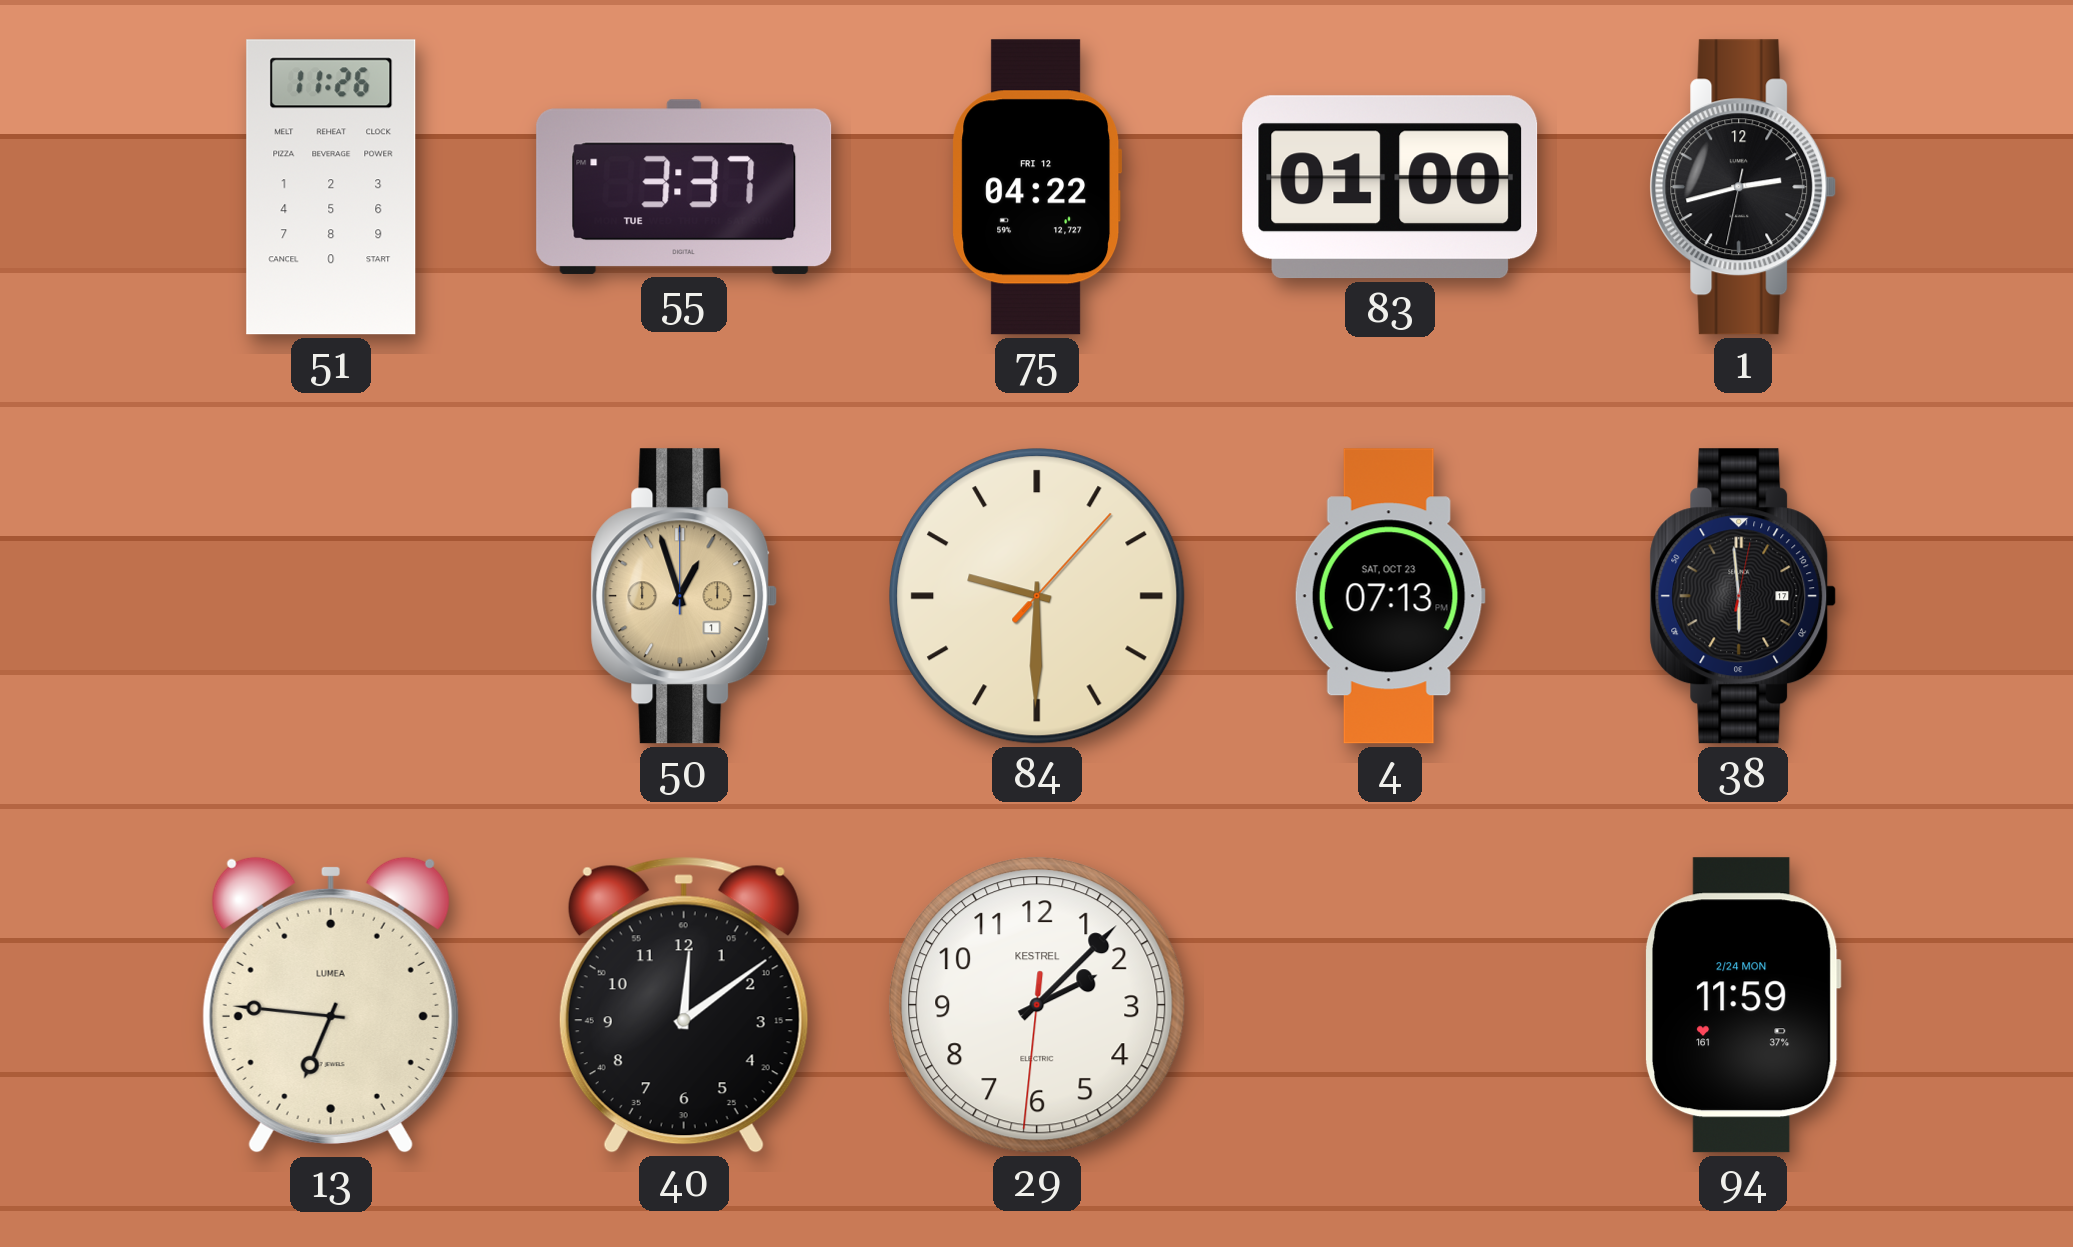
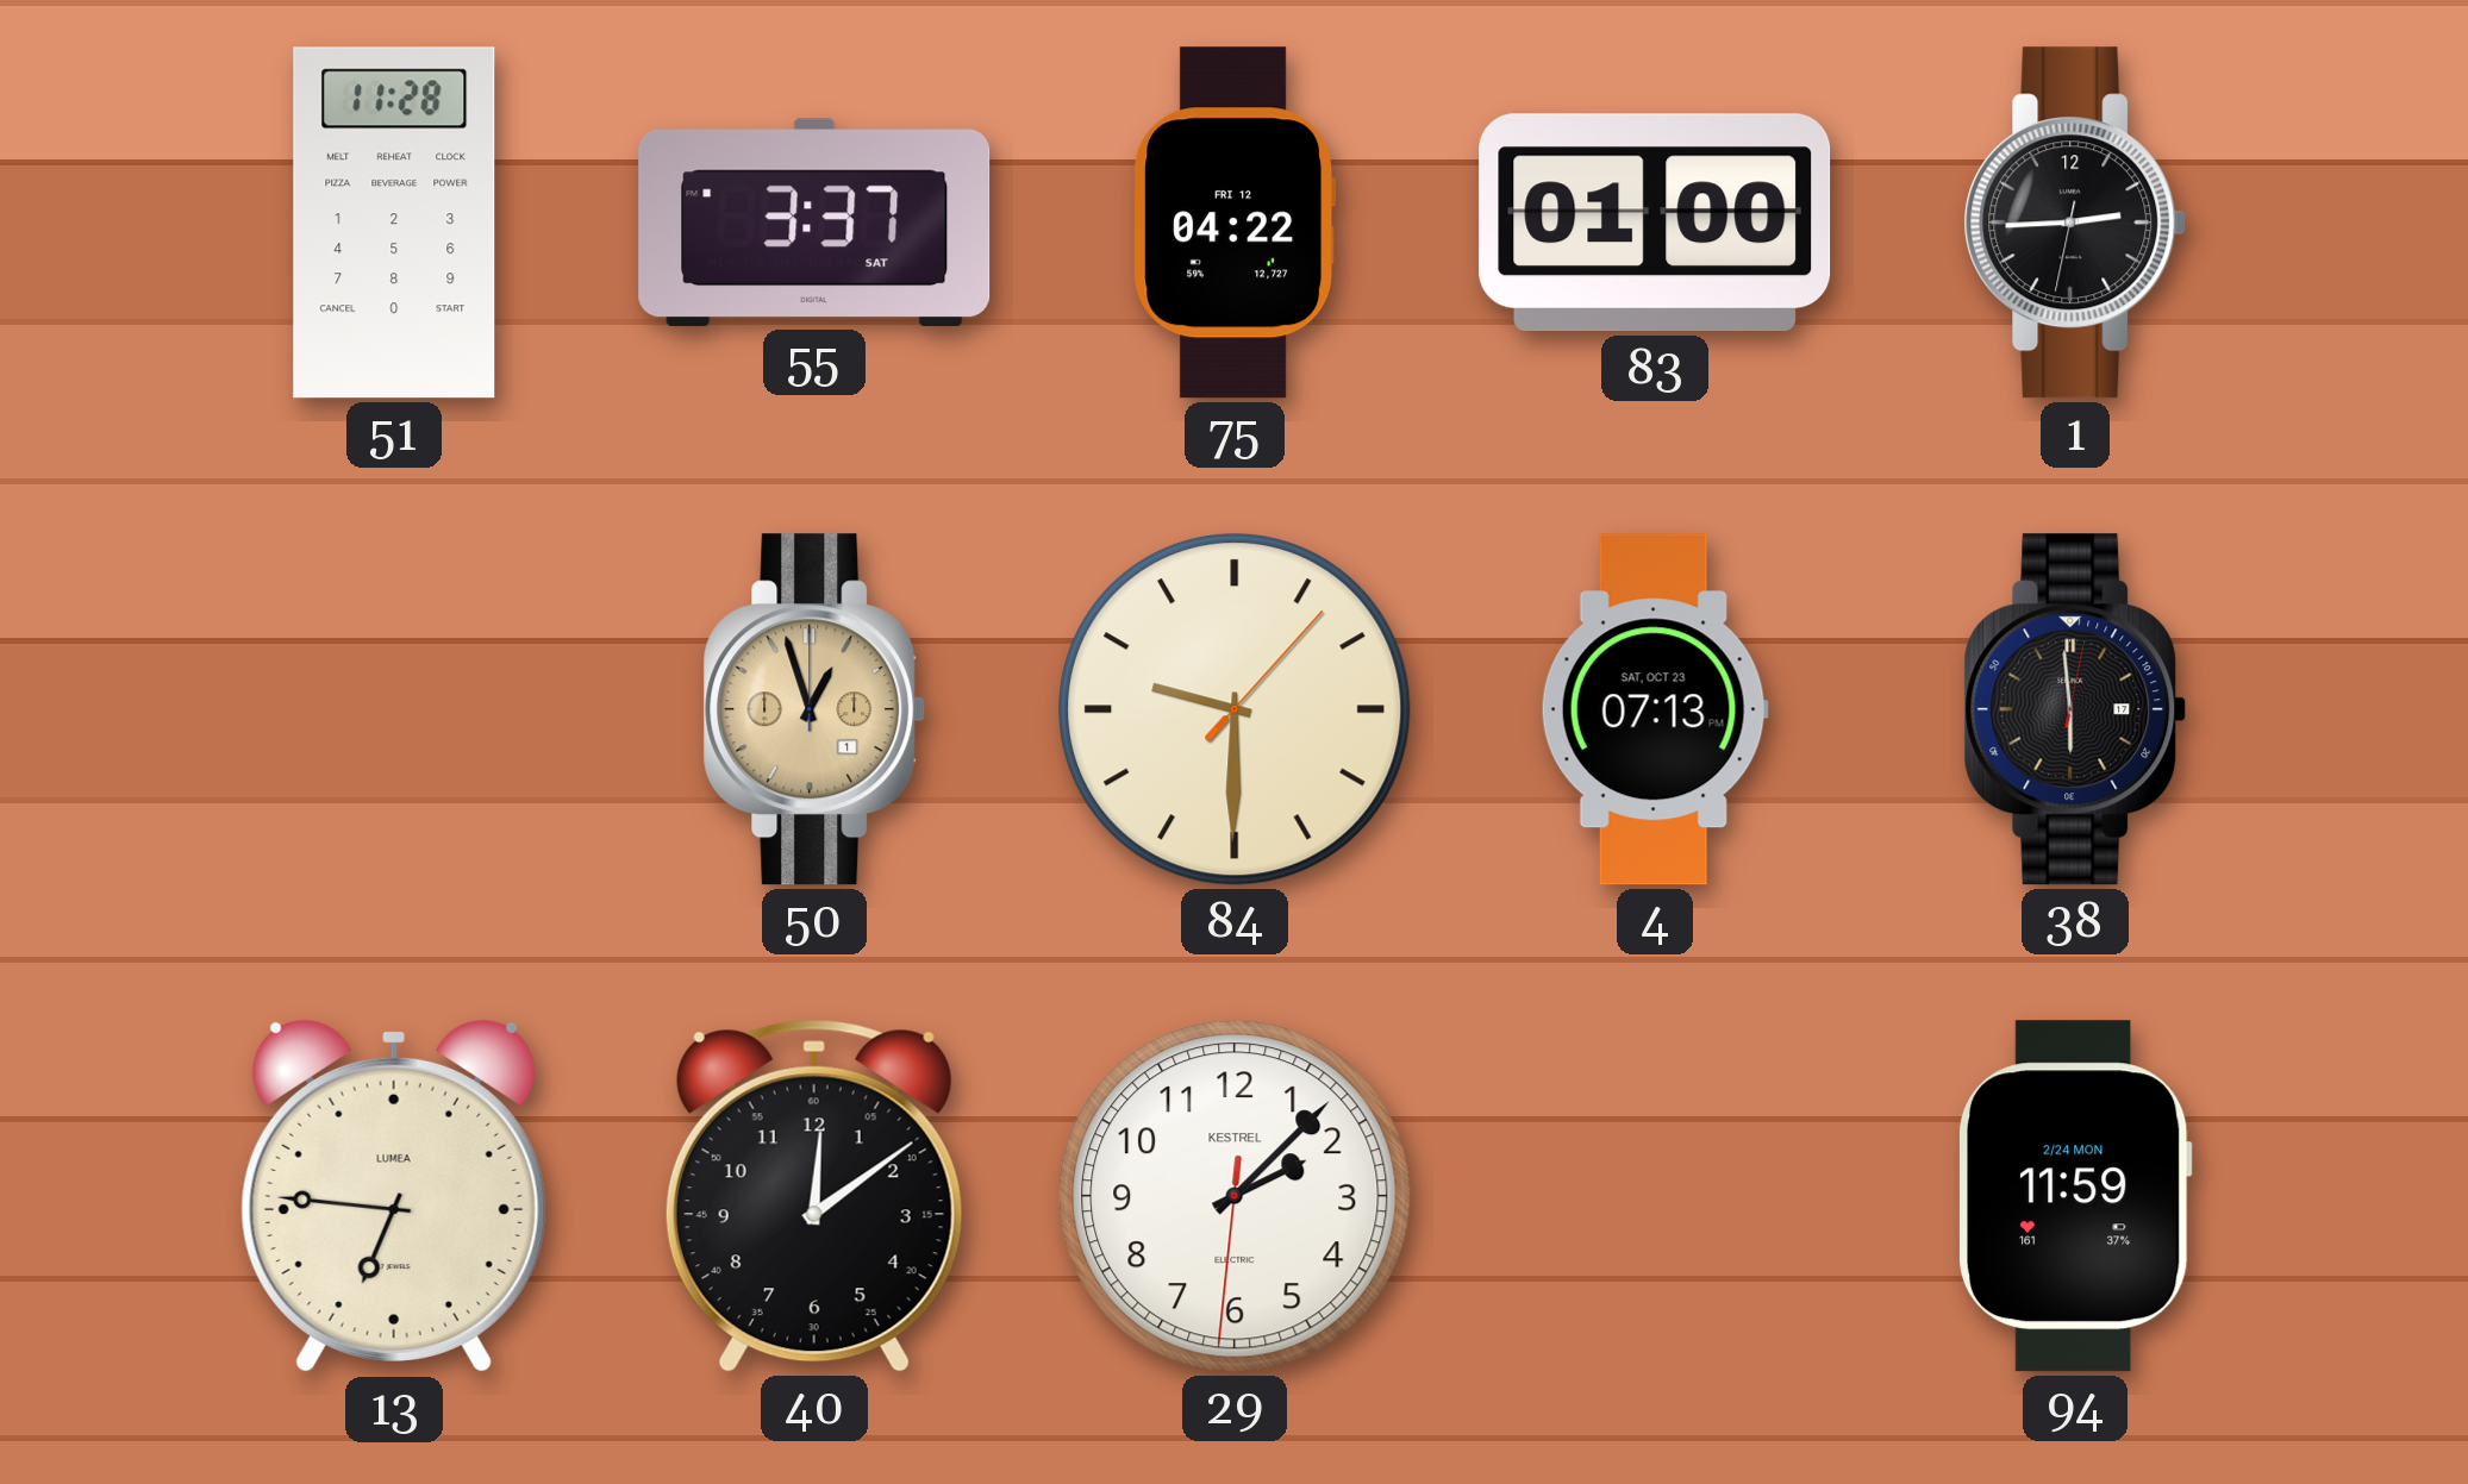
51: 11:26 -> 11:28 (394, 223)
55 date: TUE -> SAT (814, 223)
1: 2:42 -> 2:44 (2075, 223)
